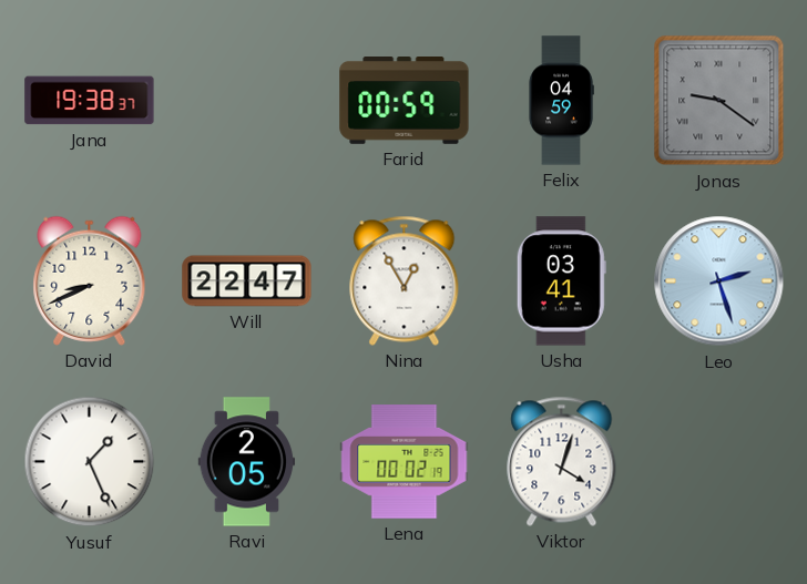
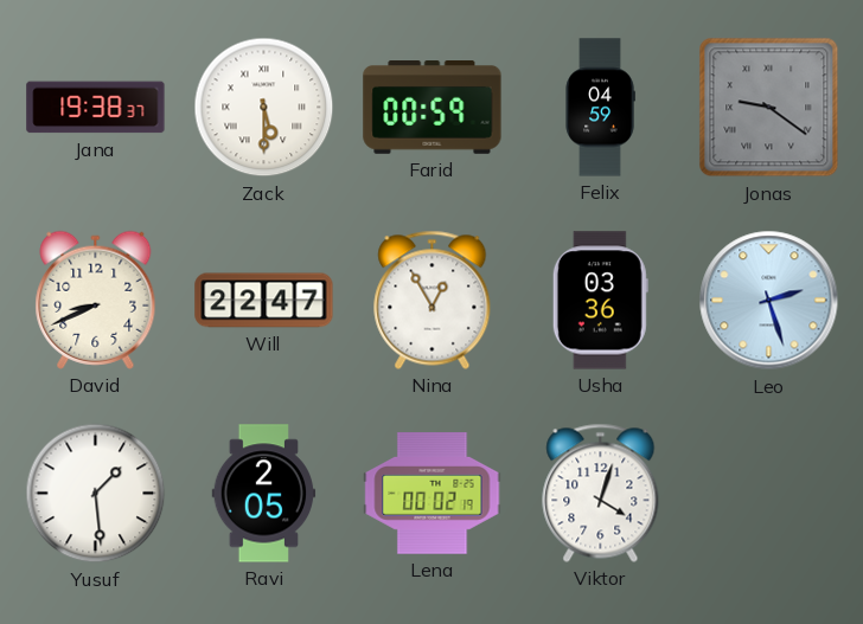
Zack: none -> 5:30 (264, 108)
Usha: 03:41 -> 03:36 (600, 301)
Yusuf: 1:26 -> 1:29 (96, 494)
